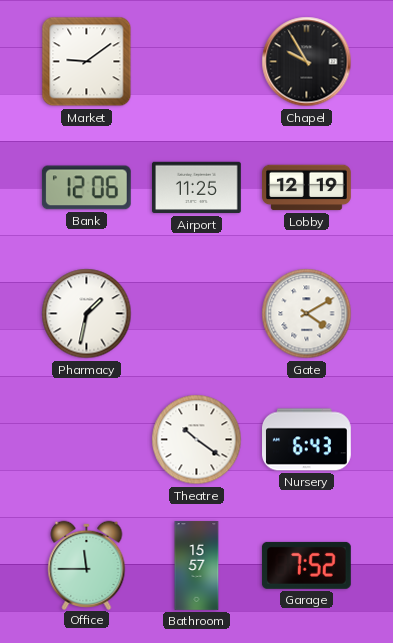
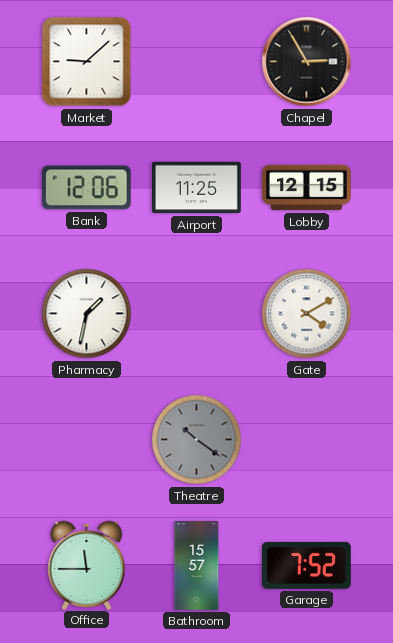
Market: 9:09 -> 9:08 (87, 62)
Chapel: 9:55 -> 2:55 (307, 62)
Lobby: 12:19 -> 12:15 (307, 188)
Theatre dial: white -> grey (197, 440)
Nursery: 6:43 -> none (307, 440)
